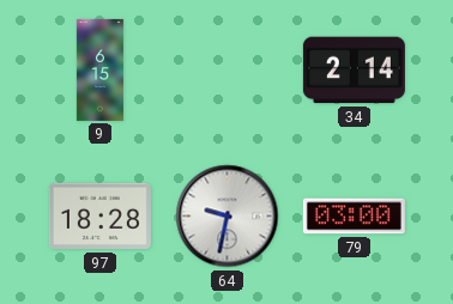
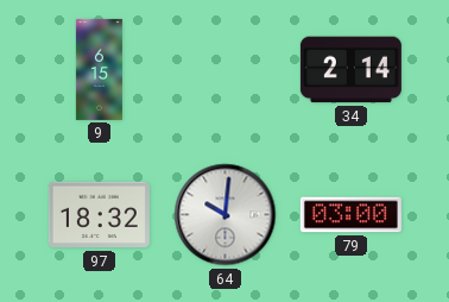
97: 18:28 -> 18:32 (99, 215)
64: 9:32 -> 10:01 (226, 215)
